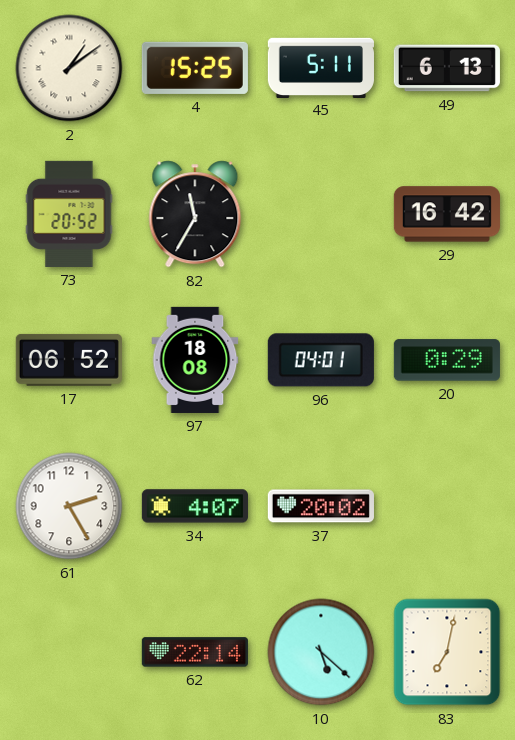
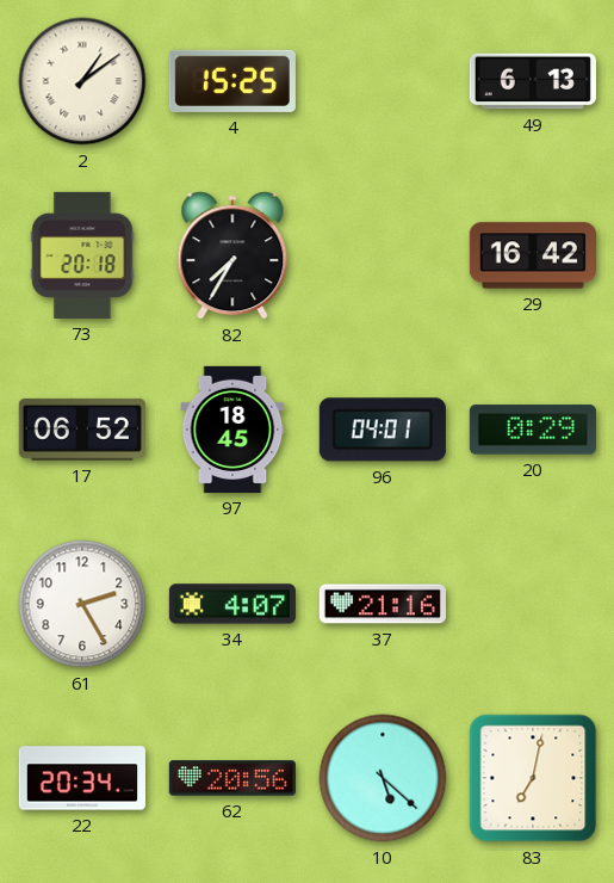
45: 5:11 -> none (321, 67)
73: 20:52 -> 20:18 (82, 255)
82: 11:35 -> 7:35 (232, 255)
97: 18:08 -> 18:45 (232, 430)
37: 20:02 -> 21:16 (383, 604)
22: none -> 20:34 (82, 778)
62: 22:14 -> 20:56 (232, 778)
